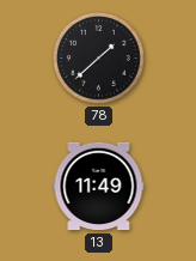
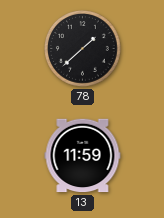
13: 11:49 -> 11:59 (83, 156)
